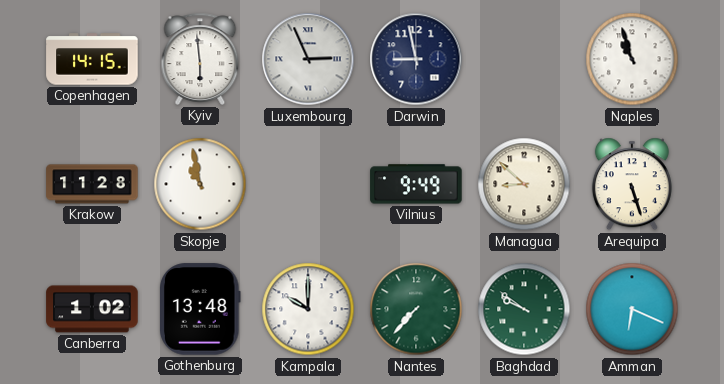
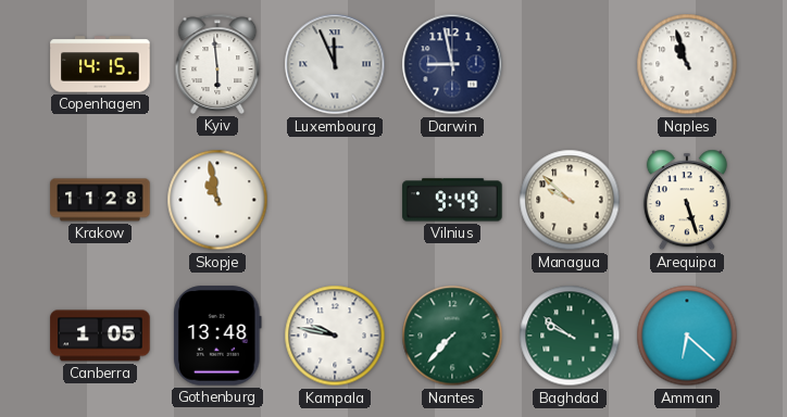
Luxembourg: 2:56 -> 11:56 (335, 64)
Managua: 8:52 -> 9:52 (570, 200)
Canberra: 1:02 -> 1:05 (100, 336)
Kampala: 10:00 -> 9:47 (335, 336)
Amman: 6:19 -> 6:22 (687, 336)
